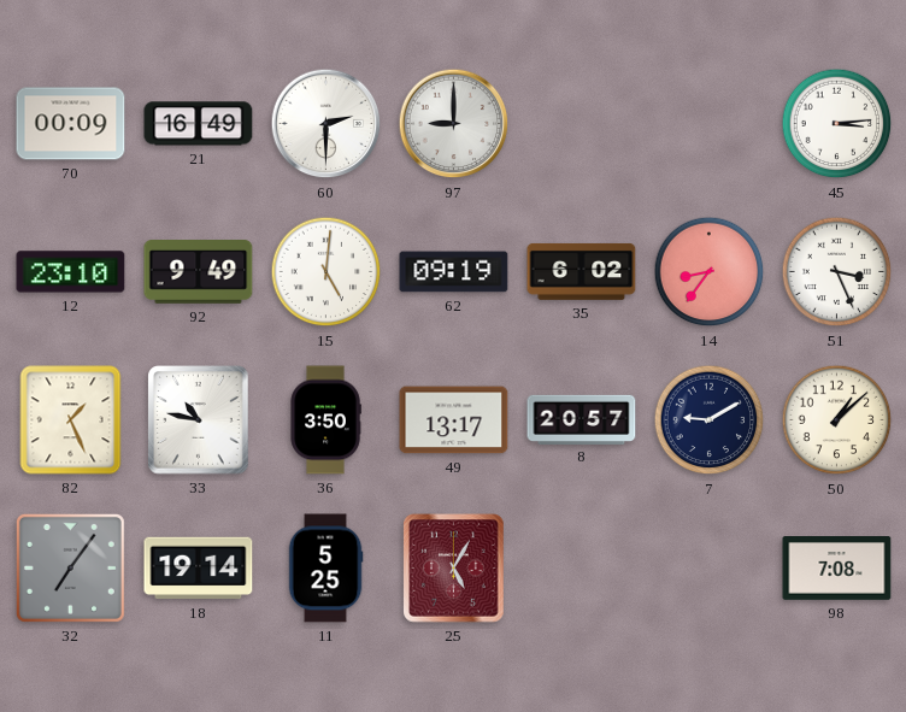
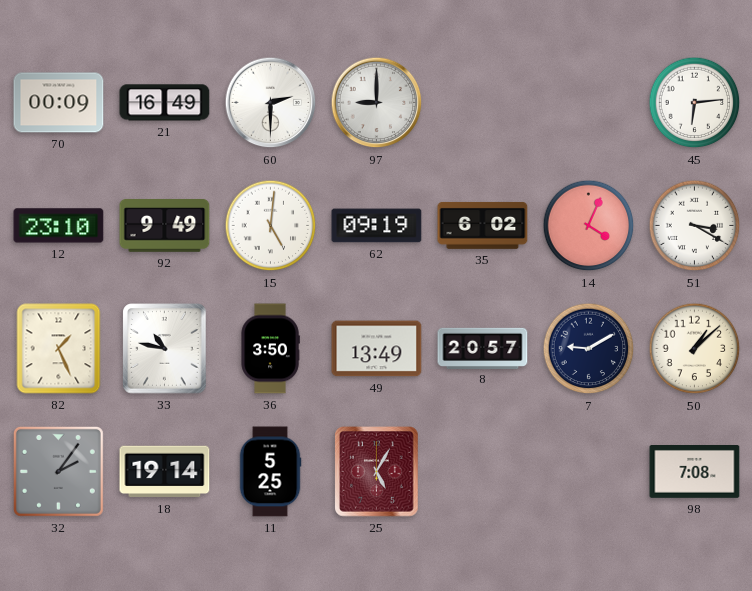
45: 3:14 -> 6:14 (695, 103)
14: 8:36 -> 4:04 (589, 226)
51: 3:26 -> 3:20 (695, 226)
49: 13:17 -> 13:49 (377, 349)
32: 7:06 -> 2:06 (58, 471)
